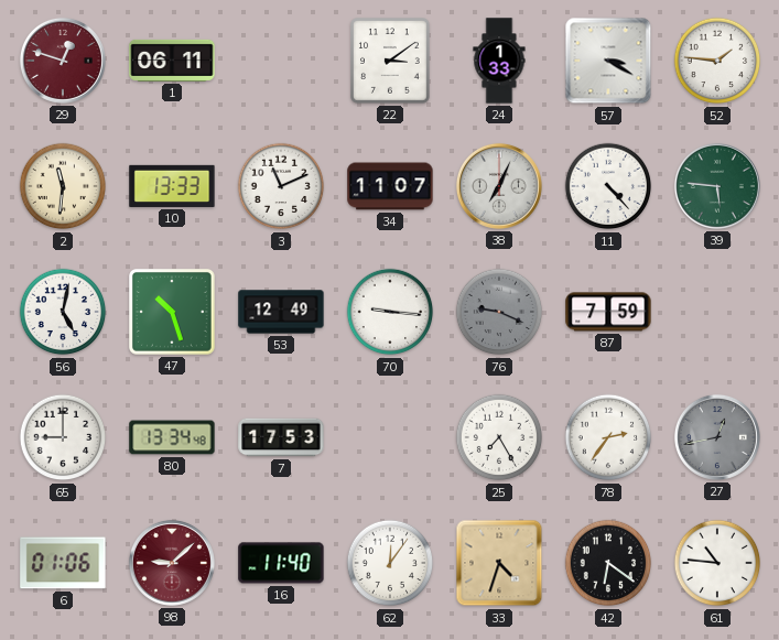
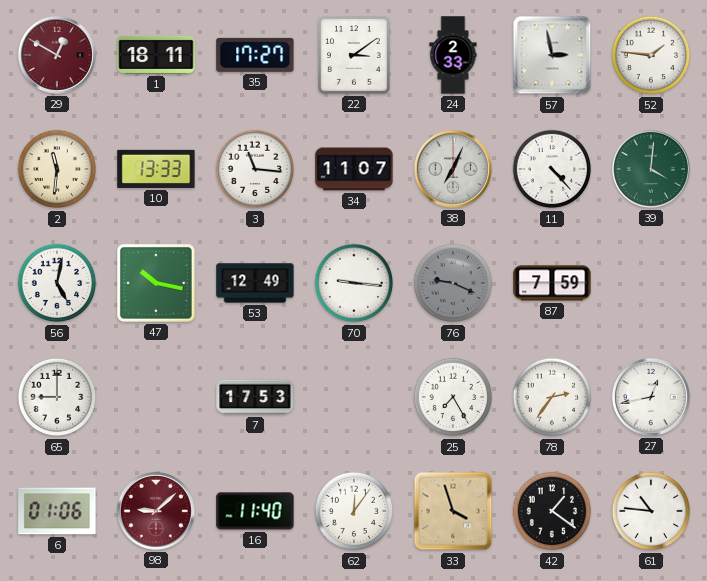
29: 12:48 -> 12:50 (57, 55)
1: 06:11 -> 18:11 (156, 55)
35: none -> 17:27 (255, 55)
24: 1:33 -> 2:33 (453, 55)
57: 3:20 -> 2:58 (552, 55)
3: 11:11 -> 11:16 (255, 169)
39: 5:46 -> 4:01 (651, 169)
47: 10:27 -> 10:17 (157, 284)
80: 13:34 -> none (172, 437)
27 dial: grey -> white (651, 397)
33: 4:33 -> 3:57 (453, 511)
42: 6:21 -> 1:21 (552, 511)
